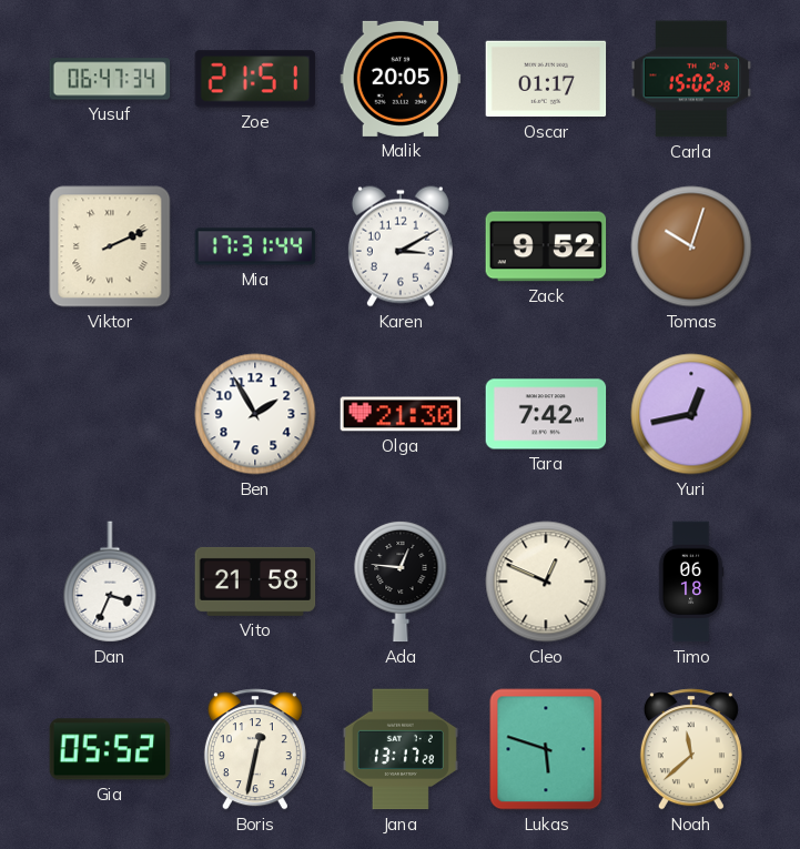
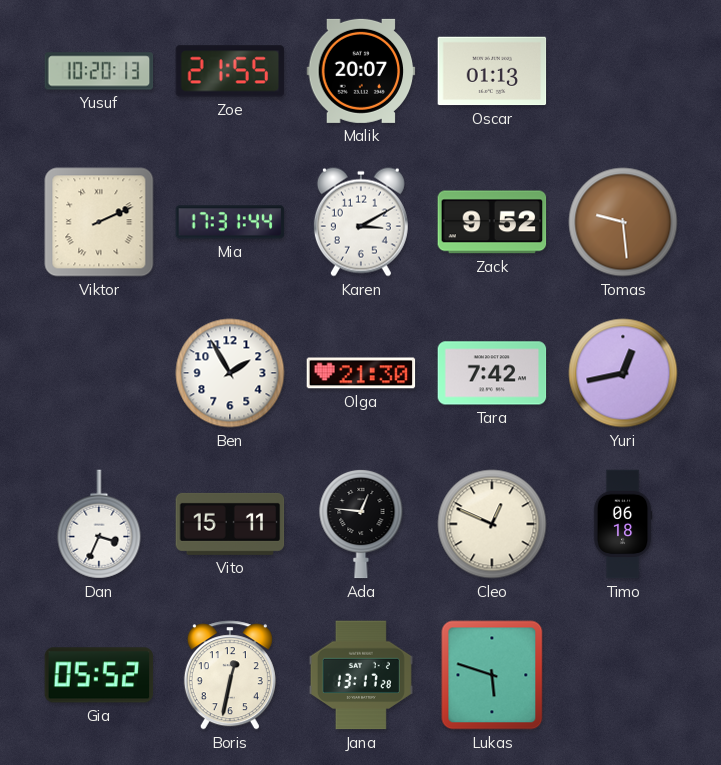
Yusuf: 06:47 -> 10:20 (99, 71)
Zoe: 21:51 -> 21:55 (230, 71)
Malik: 20:05 -> 20:07 (361, 71)
Oscar: 01:17 -> 01:13 (492, 71)
Carla: 15:02 -> none (691, 79)
Tomas: 10:03 -> 9:29 (623, 222)
Vito: 21:58 -> 15:11 (230, 524)
Noah: 11:38 -> none (691, 749)
